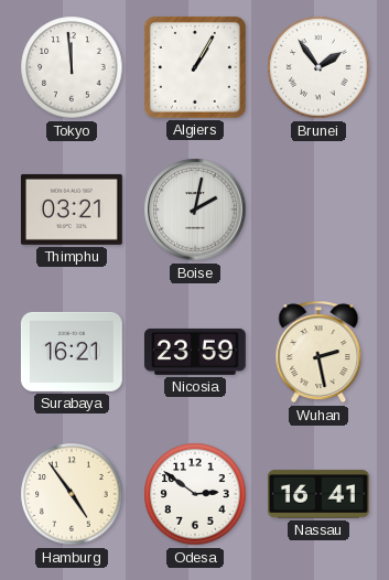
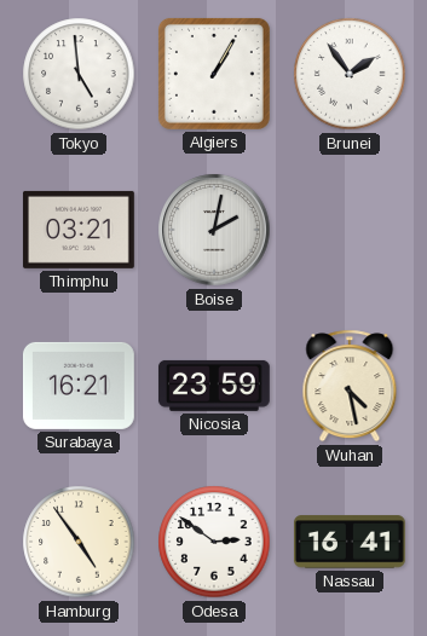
Tokyo: 11:59 -> 4:59 (79, 74)
Wuhan: 2:28 -> 4:28 (350, 386)
